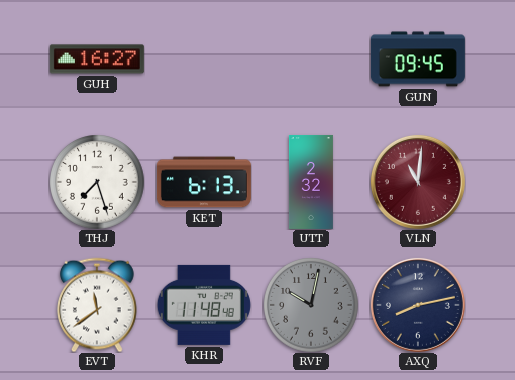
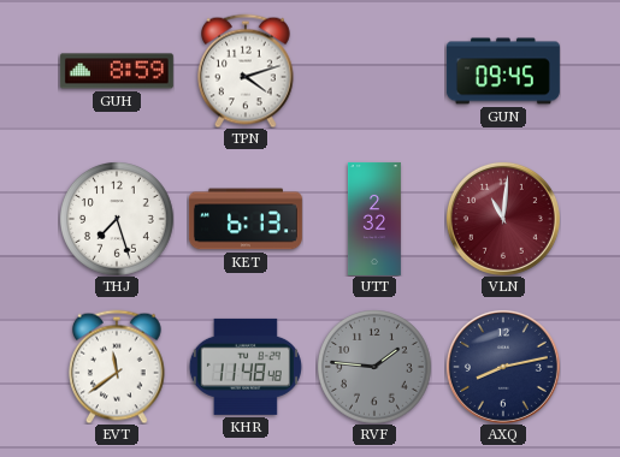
GUH: 16:27 -> 8:59 (117, 71)
TPN: none -> 4:12 (247, 71)
RVF: 10:02 -> 1:46 (374, 367)
